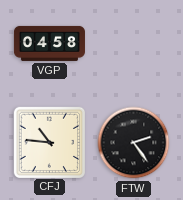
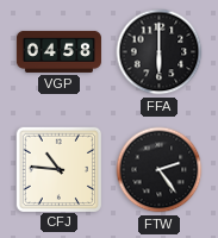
FFA: none -> 6:00 (160, 52)
